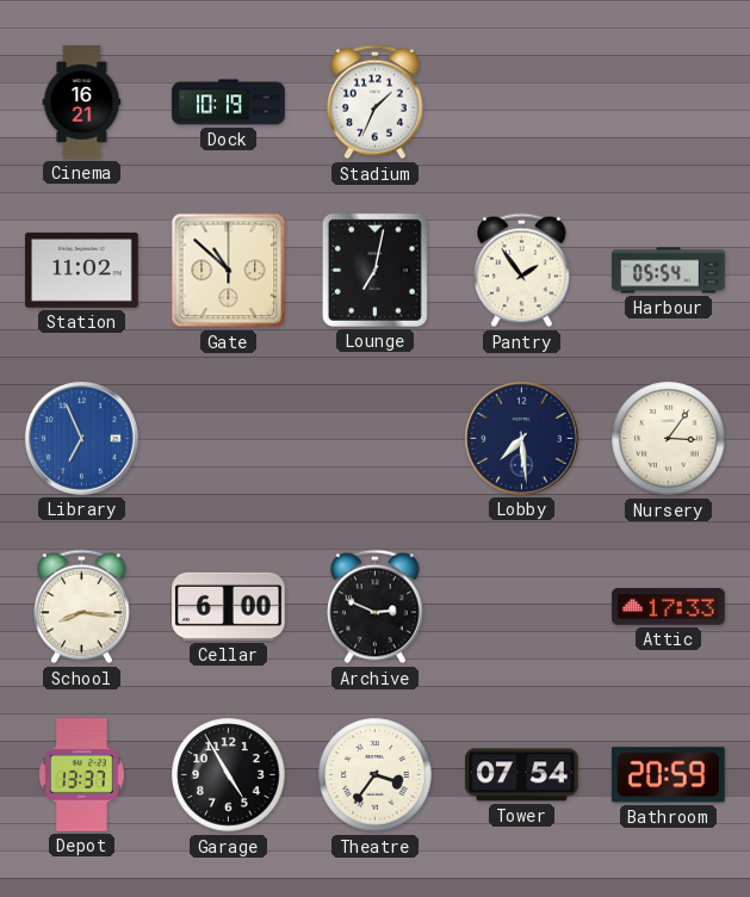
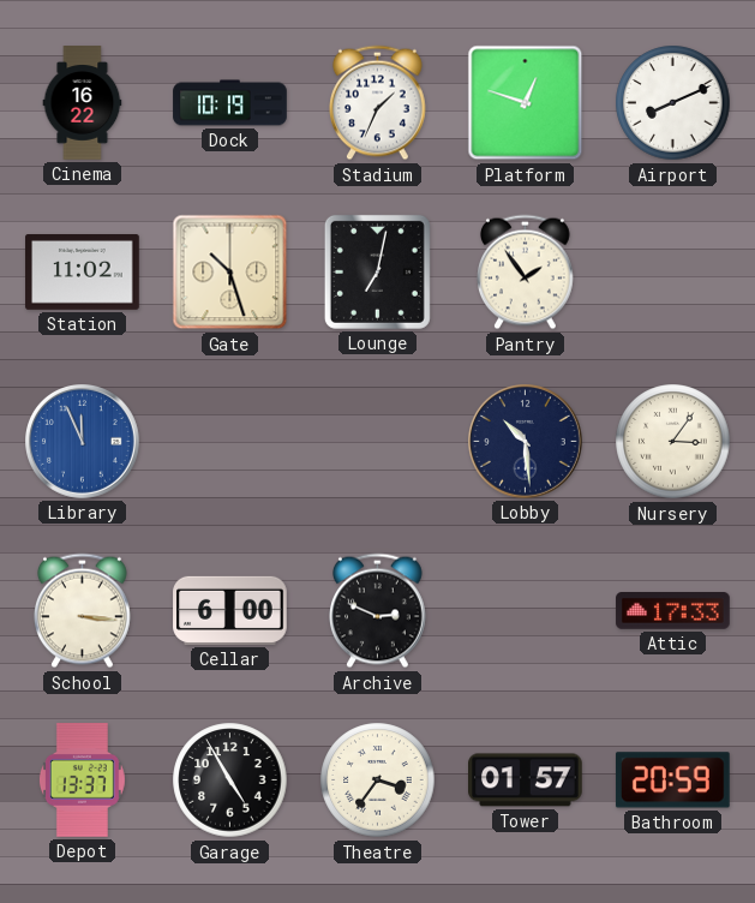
Cinema: 16:21 -> 16:22 (83, 103)
Platform: none -> 12:48 (526, 103)
Airport: none -> 8:11 (673, 103)
Gate: 10:52 -> 10:27 (230, 273)
Harbour: 05:54 -> none (669, 271)
Library: 6:56 -> 11:56 (83, 442)
Lobby: 7:29 -> 10:29 (526, 442)
School: 8:16 -> 3:16 (83, 611)
Tower: 07:54 -> 01:57 (526, 781)
